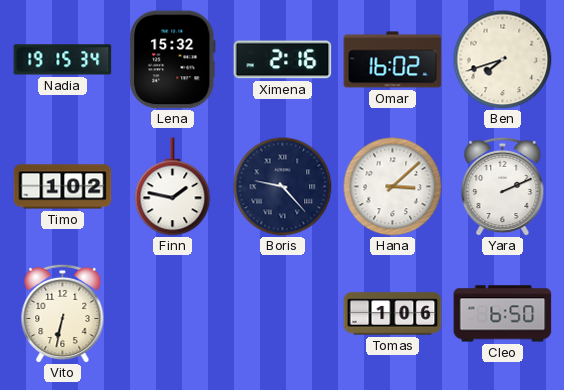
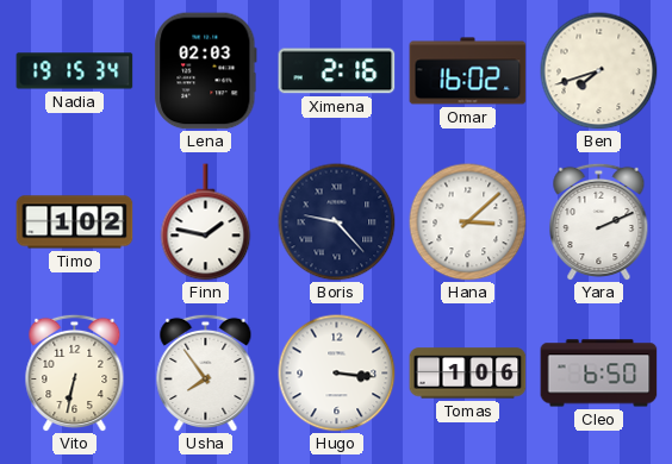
Lena: 15:32 -> 02:03 (206, 71)
Usha: none -> 7:54 (206, 372)
Hugo: none -> 3:16 (337, 374)
